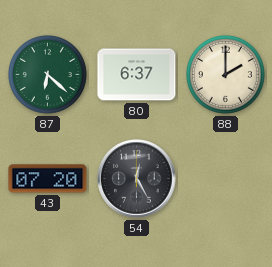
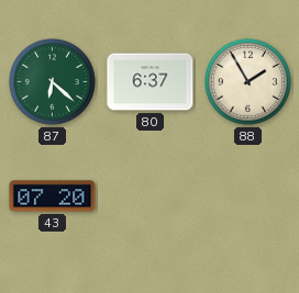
88: 2:00 -> 1:55 (247, 81)
54: 12:25 -> none (137, 179)
